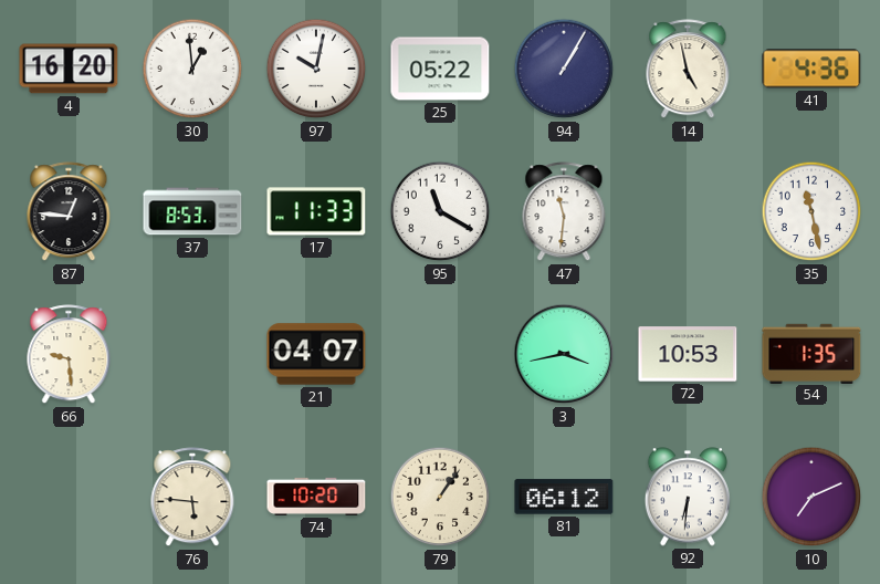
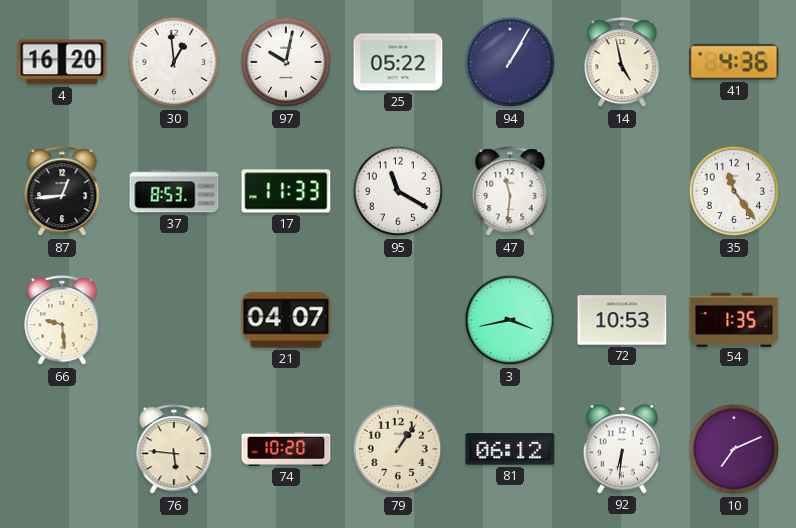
87: 12:46 -> 12:44 (62, 192)
35: 11:28 -> 11:24 (734, 191)
